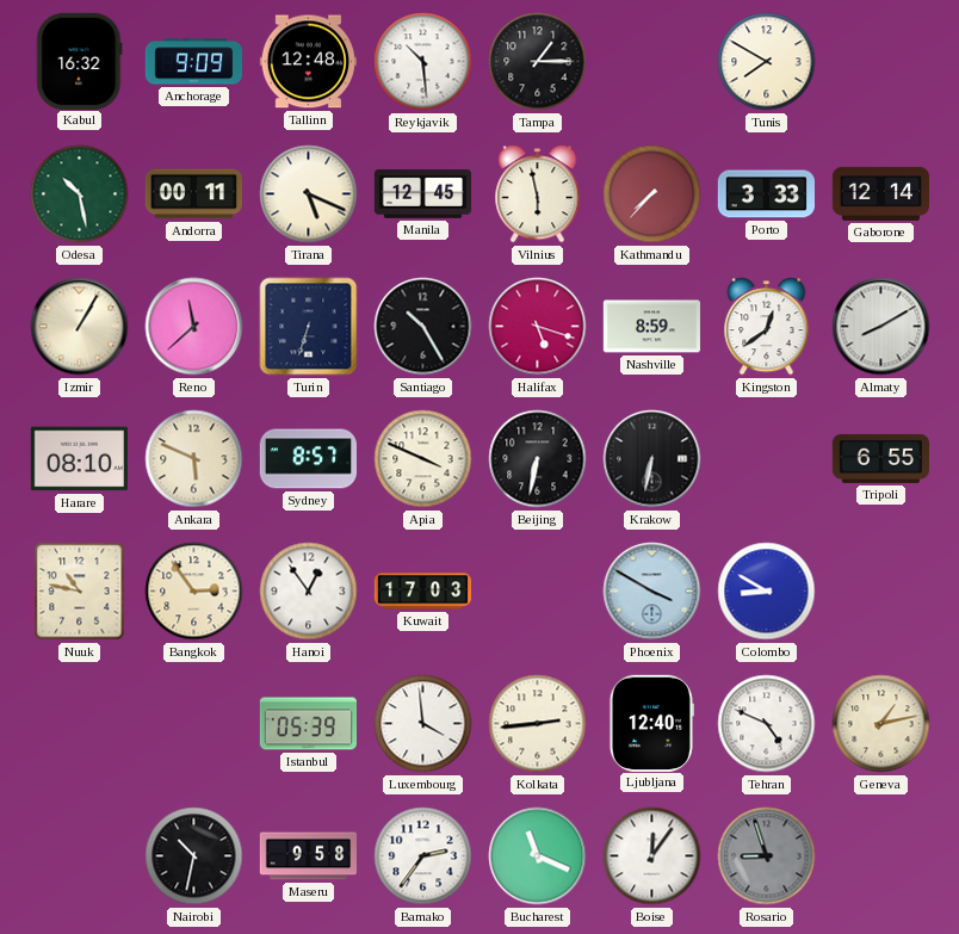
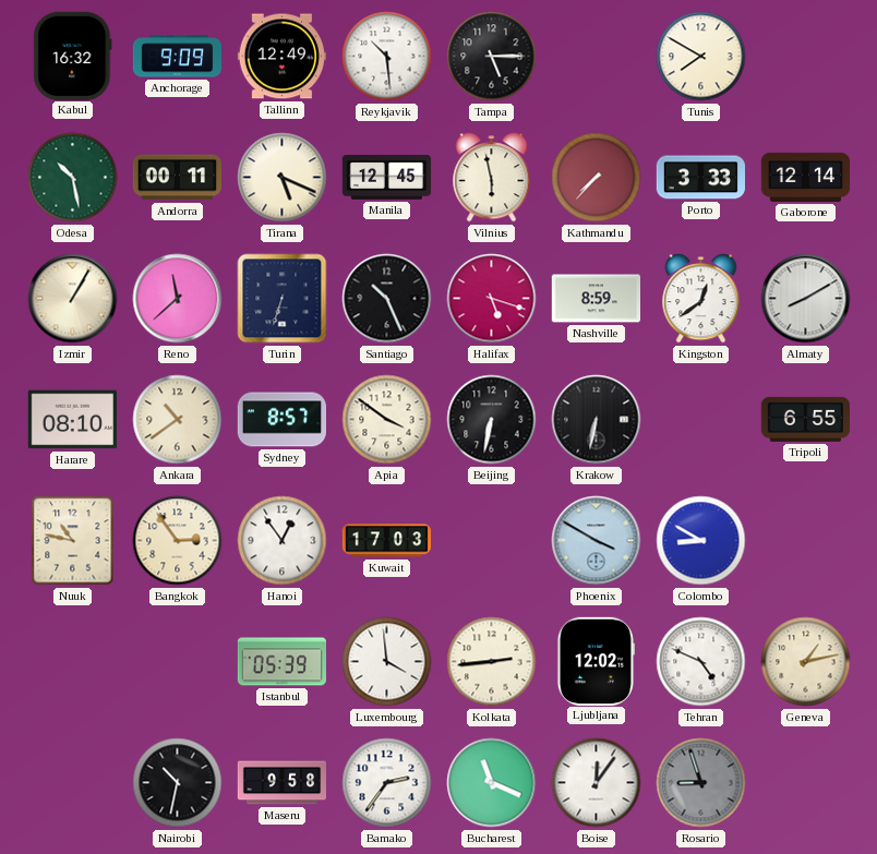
Tallinn: 12:48 -> 12:49 (281, 57)
Tampa: 1:15 -> 5:15 (492, 57)
Santiago: 10:25 -> 10:26 (387, 299)
Ankara: 5:49 -> 10:39 (178, 420)
Apia: 3:49 -> 3:51 (387, 420)
Ljubljana: 12:40 -> 12:02 (596, 661)
